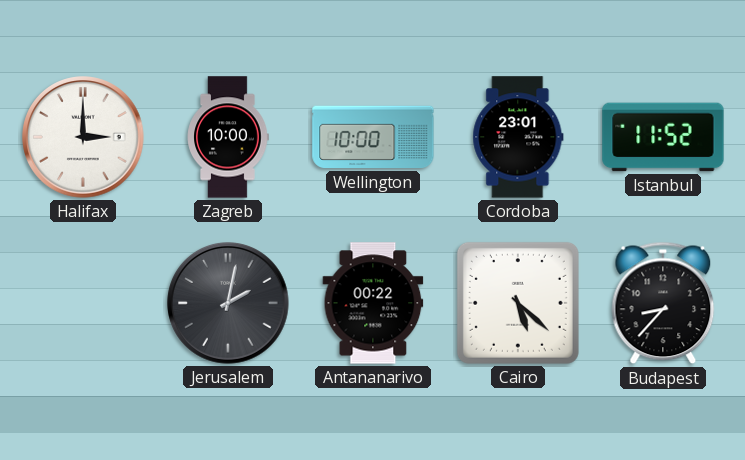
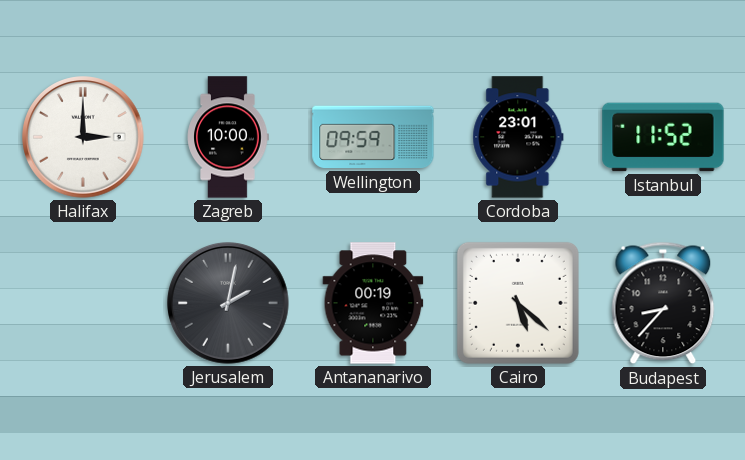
Wellington: 10:00 -> 09:59 (373, 137)
Antananarivo: 00:22 -> 00:19 (373, 303)
